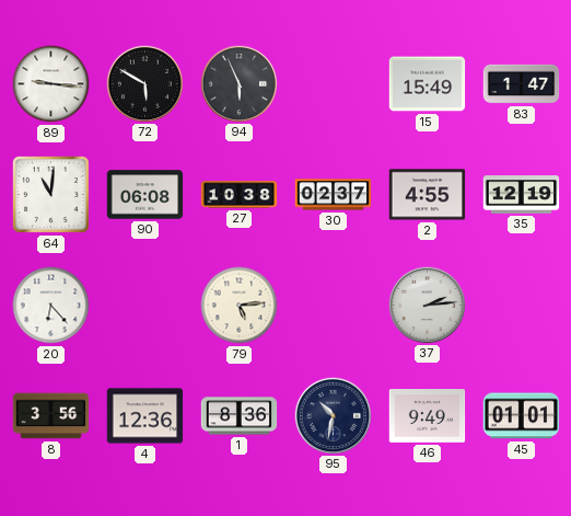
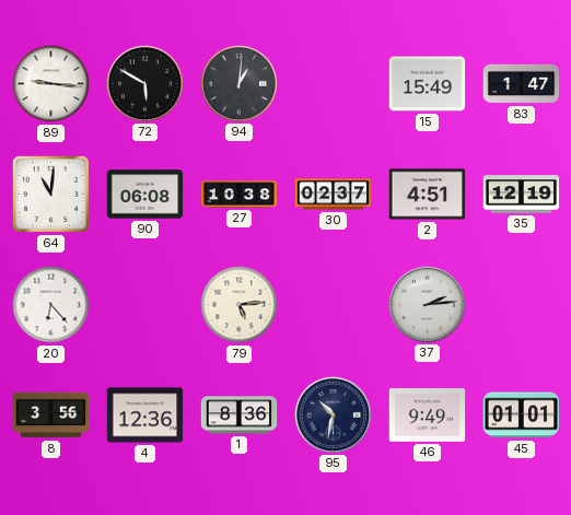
94: 5:56 -> 1:01 (238, 83)
2: 4:55 -> 4:51 (428, 195)
